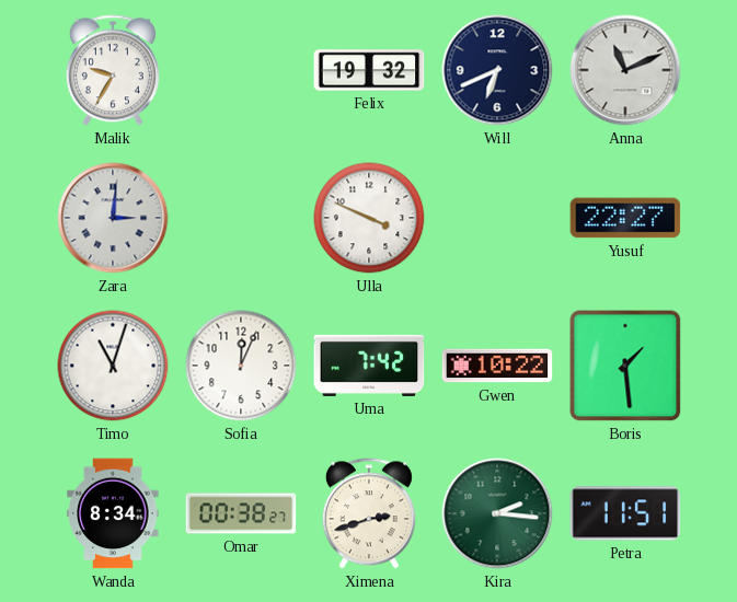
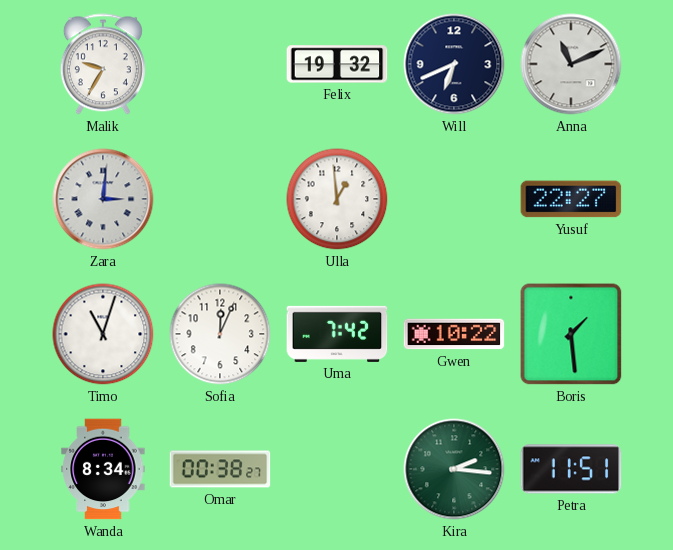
Ulla: 3:49 -> 12:59 (337, 199)
Ximena: 2:42 -> none (369, 513)
